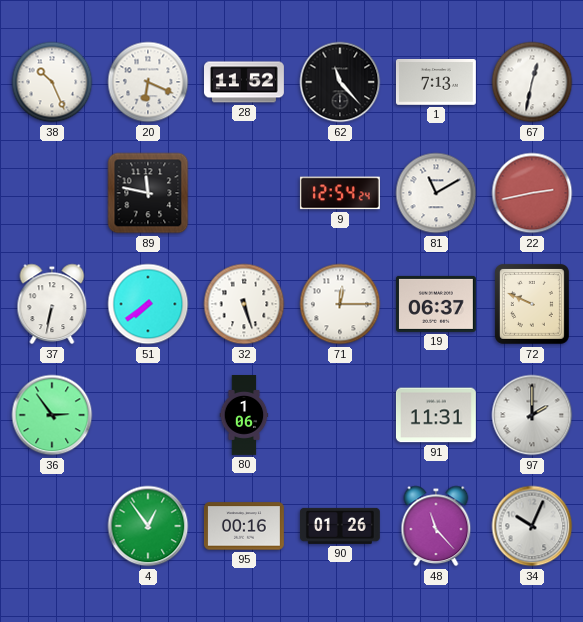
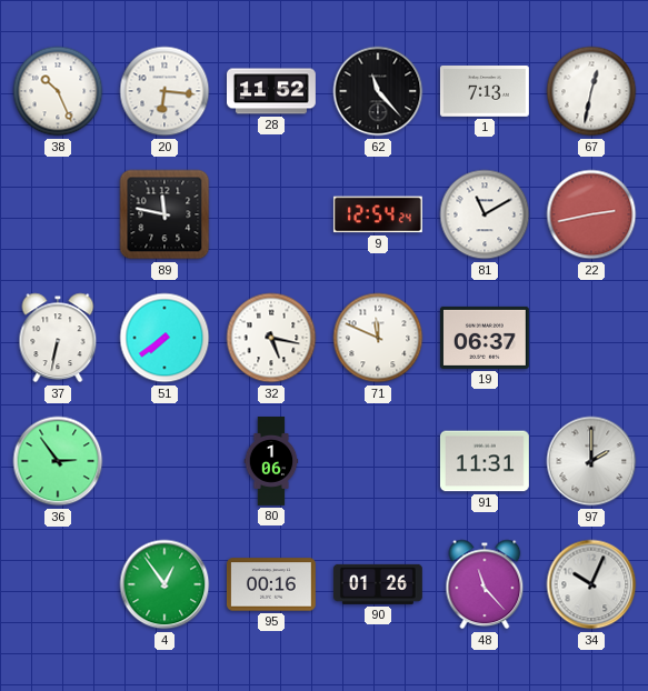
20: 6:19 -> 6:16 (165, 91)
32: 5:27 -> 5:17 (271, 338)
71: 12:15 -> 11:49 (378, 338)
72: 9:49 -> none (532, 304)
